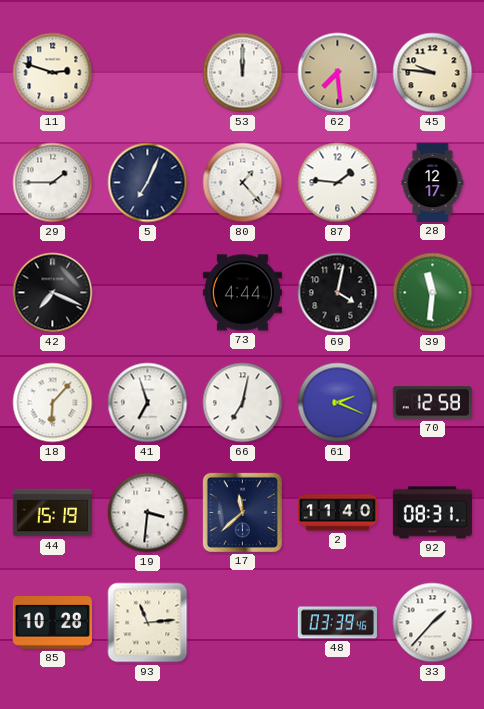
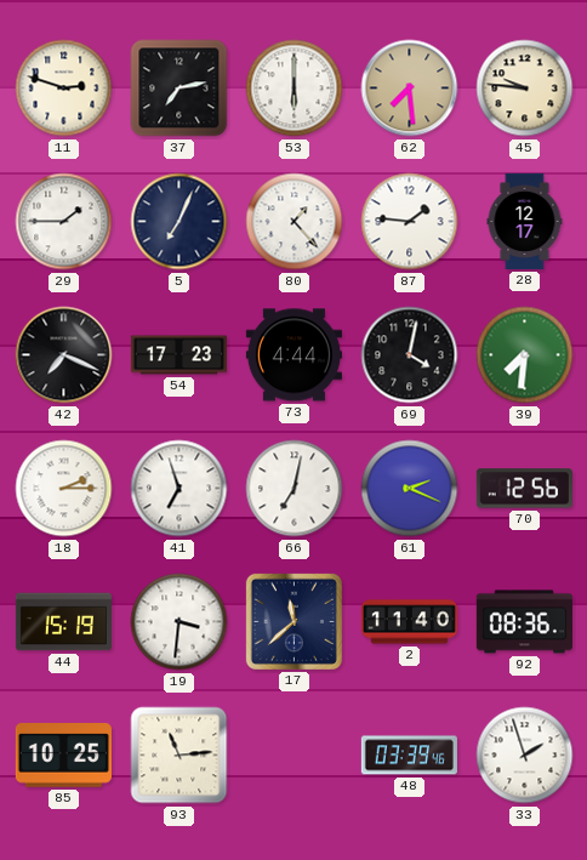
37: none -> 7:13 (179, 89)
53: 12:00 -> 6:00 (295, 89)
54: none -> 17:23 (178, 355)
39: 11:31 -> 7:31 (525, 355)
18: 6:07 -> 2:15 (64, 489)
70: 12:58 -> 12:56 (524, 489)
92: 08:31 -> 08:36 (524, 622)
85: 10:28 -> 10:25 (63, 756)
33: 1:37 -> 1:57 (525, 756)
